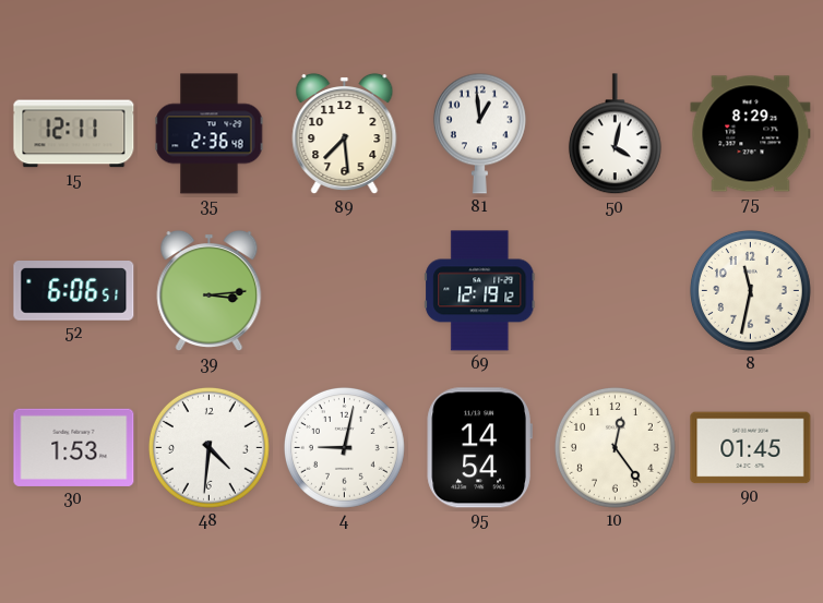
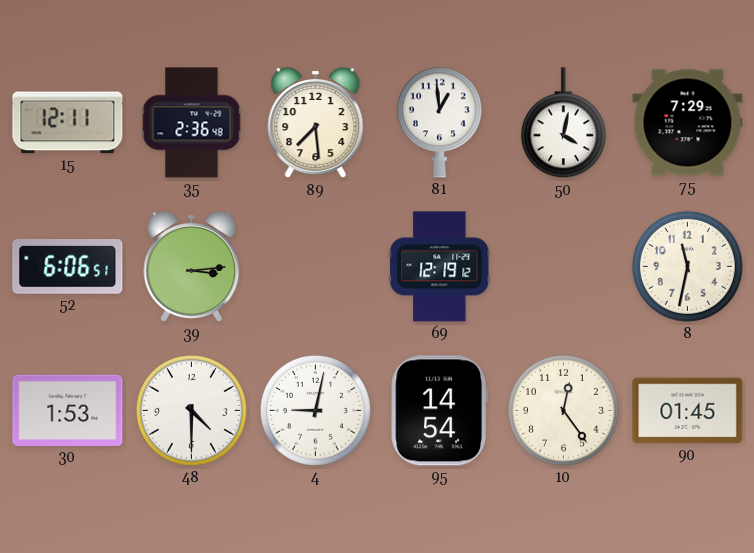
75: 8:29 -> 7:29 (688, 123)
48: 4:31 -> 4:30 (191, 410)
